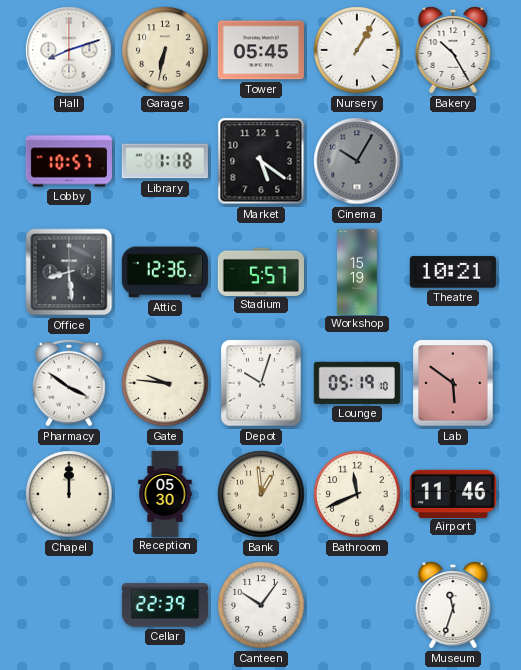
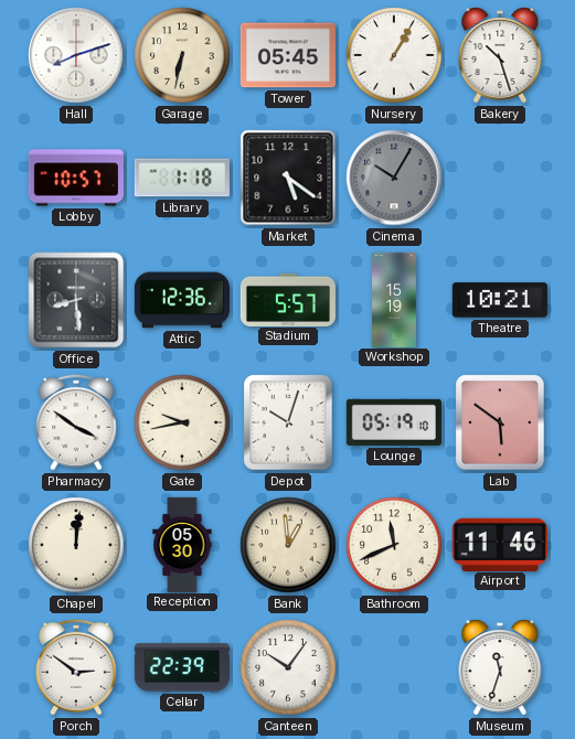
Bakery: 10:25 -> 10:27 (500, 55)
Gate: 9:46 -> 9:43 (182, 422)
Chapel: 12:00 -> 12:01 (76, 545)
Porch: none -> 2:51 (77, 667)
